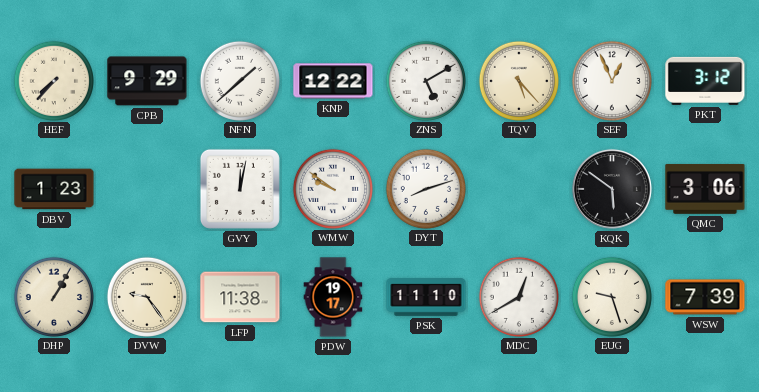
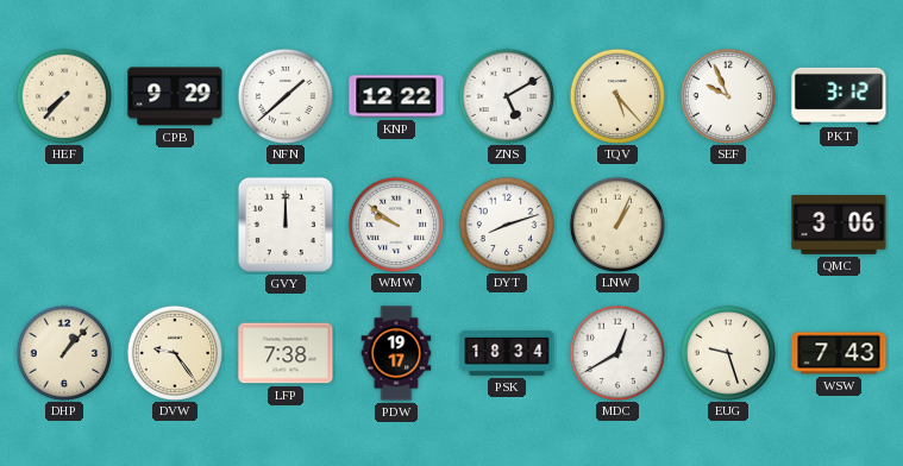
SEF: 12:56 -> 9:56 (727, 95)
DBV: 1:23 -> none (54, 189)
GVY: 12:02 -> 12:00 (286, 225)
LNW: none -> 1:04 (616, 223)
KQK: 5:51 -> none (612, 189)
DHP: 1:05 -> 1:07 (63, 352)
LFP: 11:38 -> 7:38 (286, 353)
PSK: 11:10 -> 18:34 (507, 353)
WSW: 7:39 -> 7:43 (839, 353)
